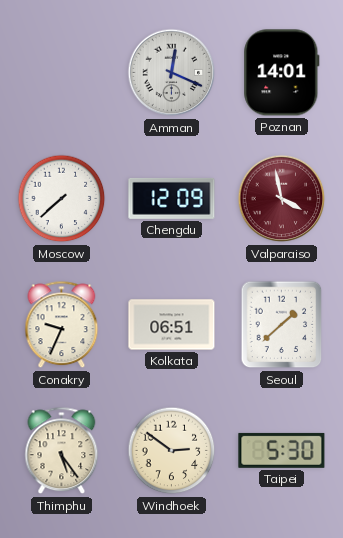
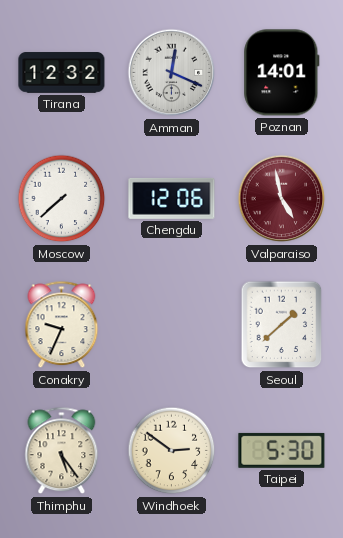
Tirana: none -> 12:32 (62, 73)
Chengdu: 12:09 -> 12:06 (172, 198)
Valparaiso: 3:58 -> 4:58 (282, 199)
Kolkata: 06:51 -> none (172, 325)
